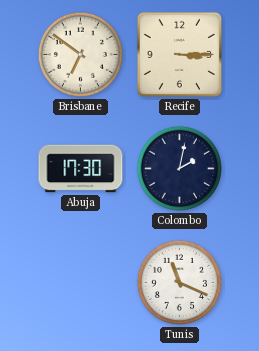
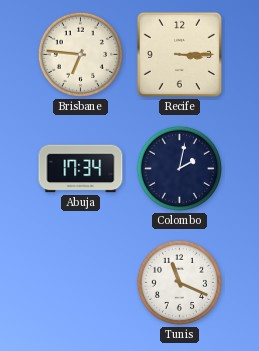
Brisbane: 6:51 -> 6:46 (80, 54)
Abuja: 17:30 -> 17:34 (81, 169)
